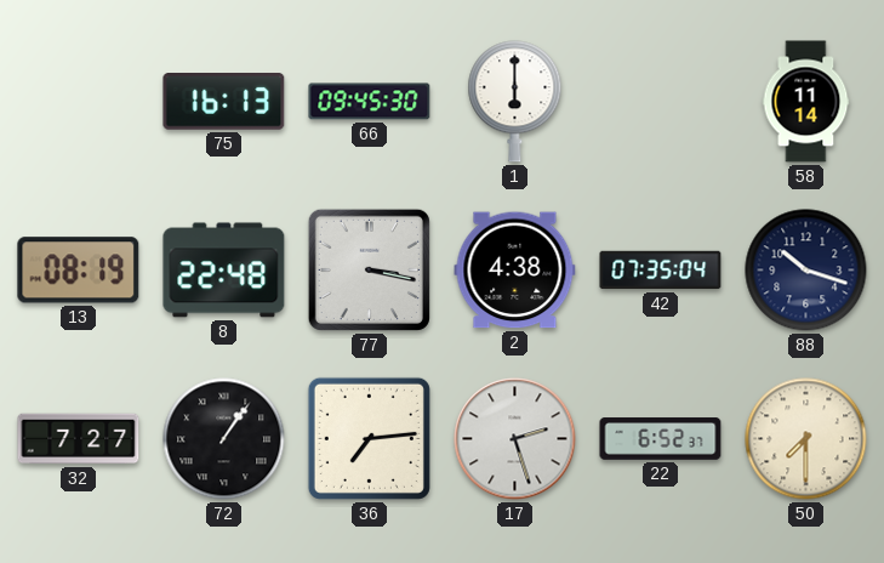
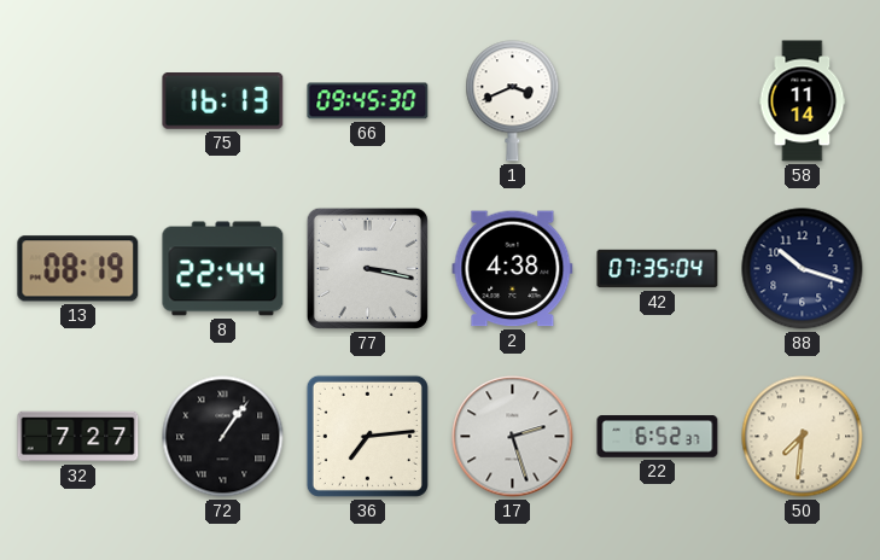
1: 6:00 -> 3:41 (513, 101)
8: 22:48 -> 22:44 (223, 269)
50: 7:30 -> 7:31 (803, 437)
